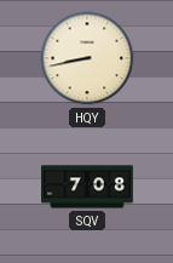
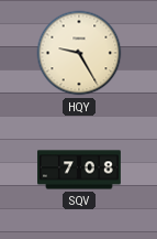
HQY: 8:43 -> 9:25 (79, 53)
